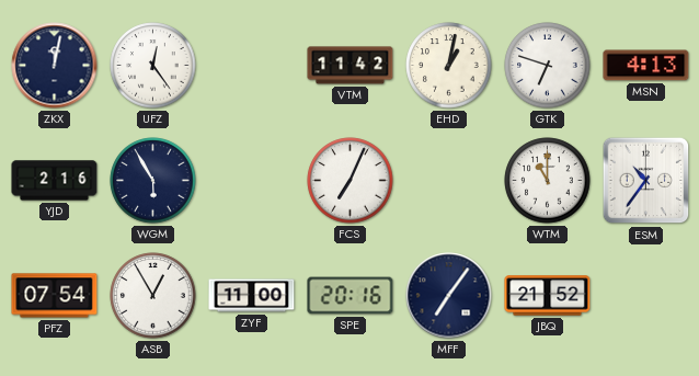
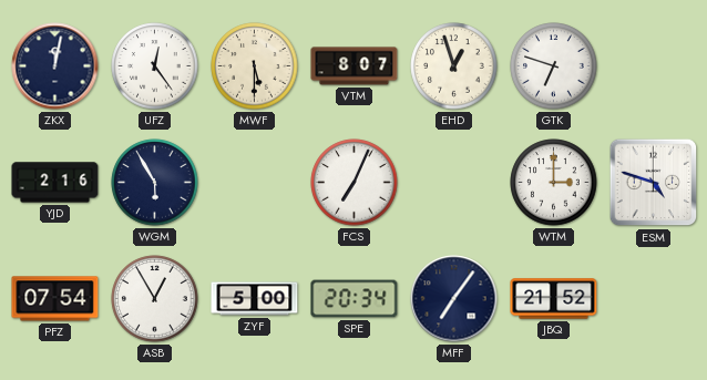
MWF: none -> 5:30 (255, 66)
VTM: 11:42 -> 8:07 (355, 66)
EHD: 1:02 -> 12:57 (454, 66)
MSN: 4:13 -> none (646, 66)
WTM: 11:00 -> 3:00 (554, 183)
ESM: 10:36 -> 4:48 (654, 183)
ZYF: 11:00 -> 5:00 (255, 299)
SPE: 20:16 -> 20:34 (355, 299)
